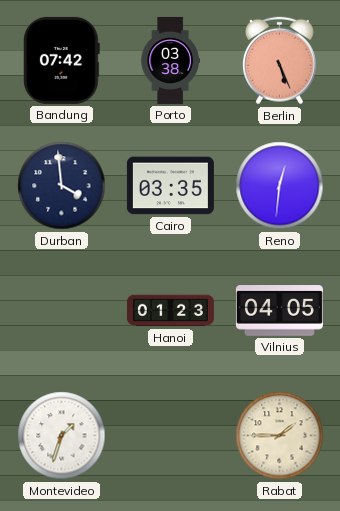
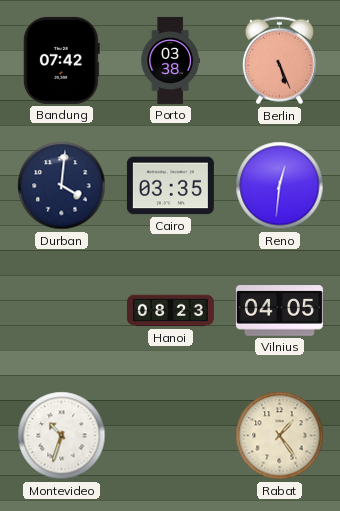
Durban: 3:59 -> 4:01 (62, 186)
Hanoi: 01:23 -> 08:23 (170, 311)
Montevideo: 1:33 -> 10:33 (62, 436)
Rabat: 1:45 -> 1:24 (280, 436)
